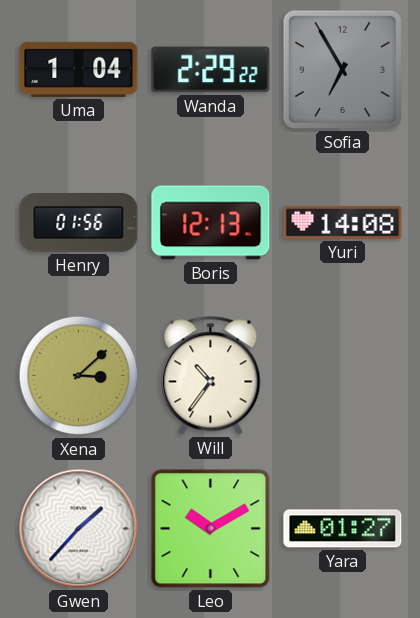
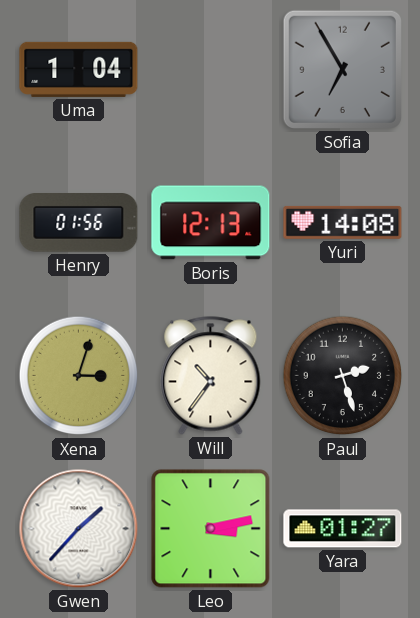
Wanda: 2:29 -> none (211, 70)
Xena: 3:08 -> 3:03 (79, 376)
Paul: none -> 2:27 (343, 376)
Leo: 10:10 -> 3:13 (211, 529)
